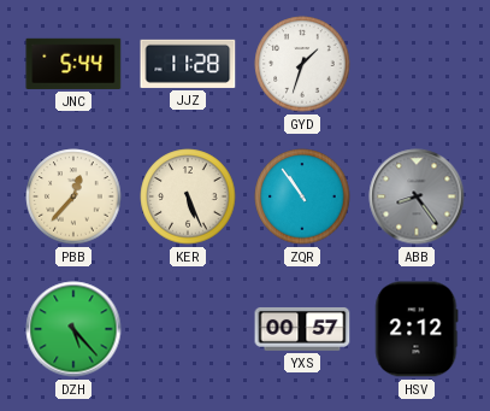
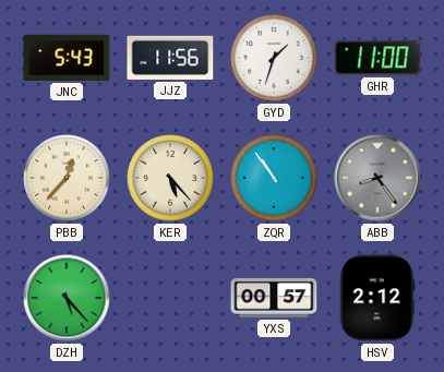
JNC: 5:44 -> 5:43 (67, 58)
JJZ: 11:28 -> 11:56 (170, 58)
GHR: none -> 11:00 (377, 58)
KER: 5:26 -> 5:23 (170, 178)
